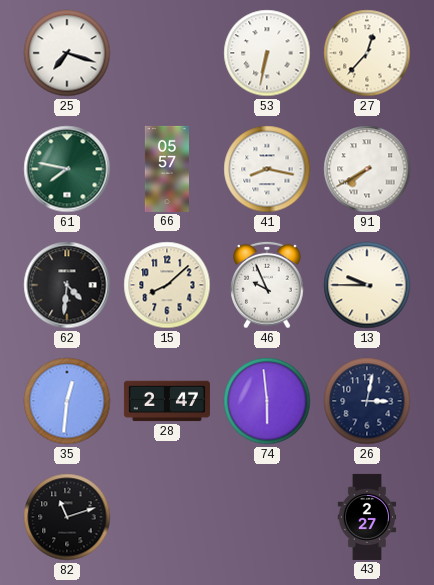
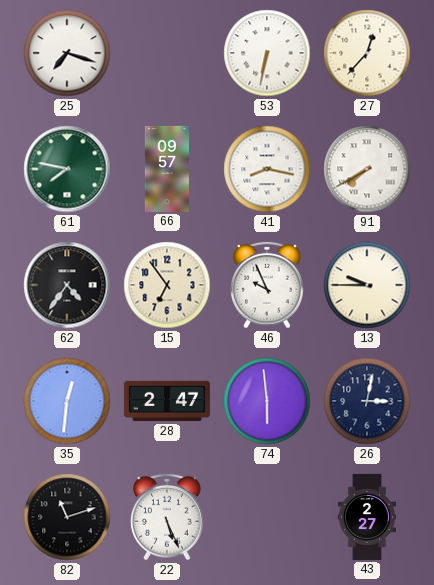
66: 05:57 -> 09:57 (166, 169)
62: 4:31 -> 4:36 (67, 285)
15: 8:08 -> 6:54 (167, 285)
22: none -> 5:26 (167, 517)
